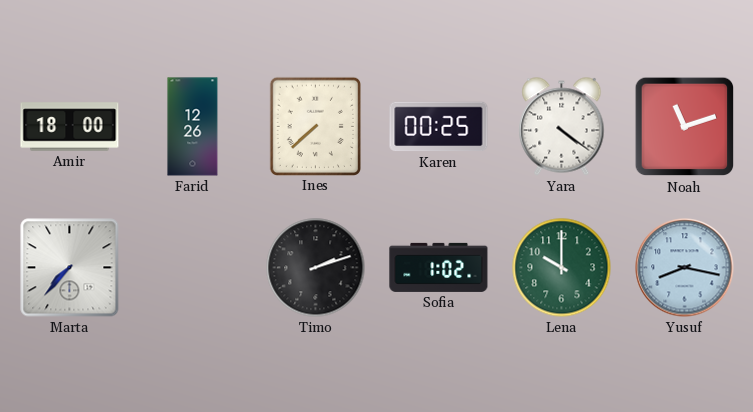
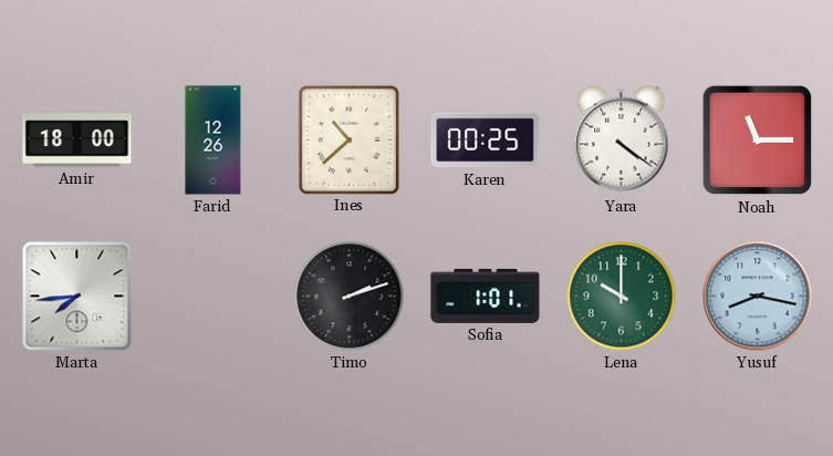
Ines: 7:38 -> 10:38 (348, 139)
Noah: 11:12 -> 11:15 (758, 141)
Marta: 7:37 -> 7:44 (77, 297)
Sofia: 1:02 -> 1:01 (486, 296)
